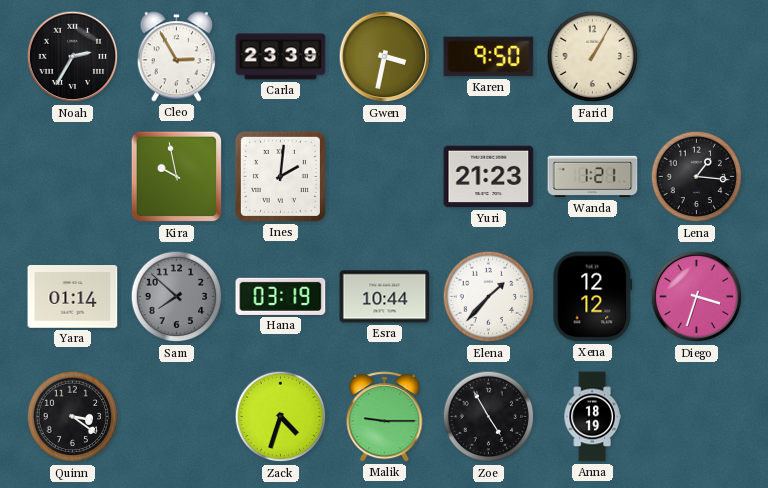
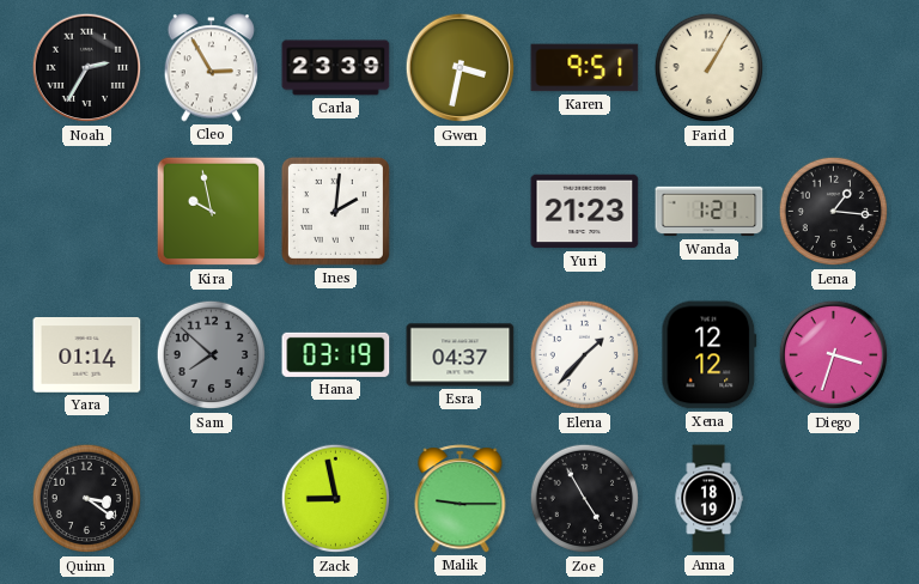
Karen: 9:50 -> 9:51 (585, 68)
Esra: 10:44 -> 04:37 (461, 355)
Zack: 4:33 -> 8:58 (336, 499)
